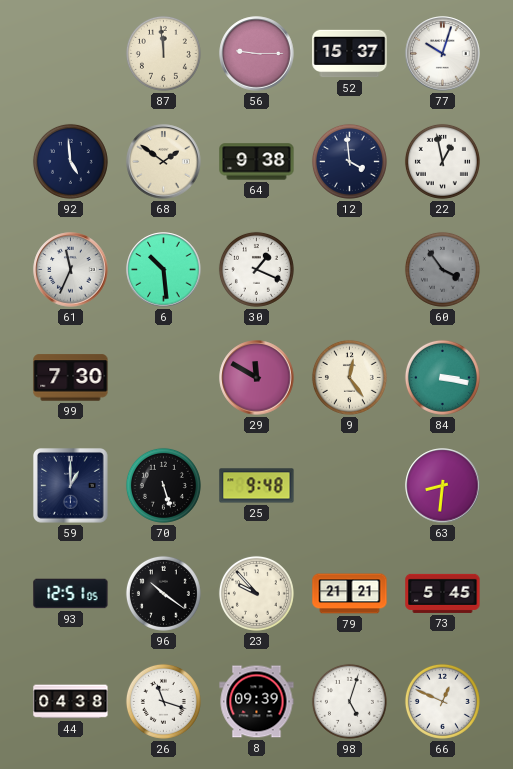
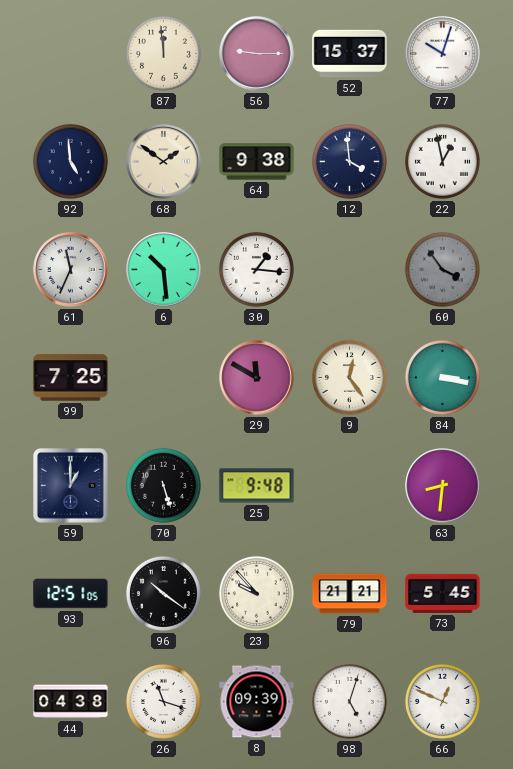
30: 1:19 -> 1:16 (256, 269)
99: 7:30 -> 7:25 (71, 378)
